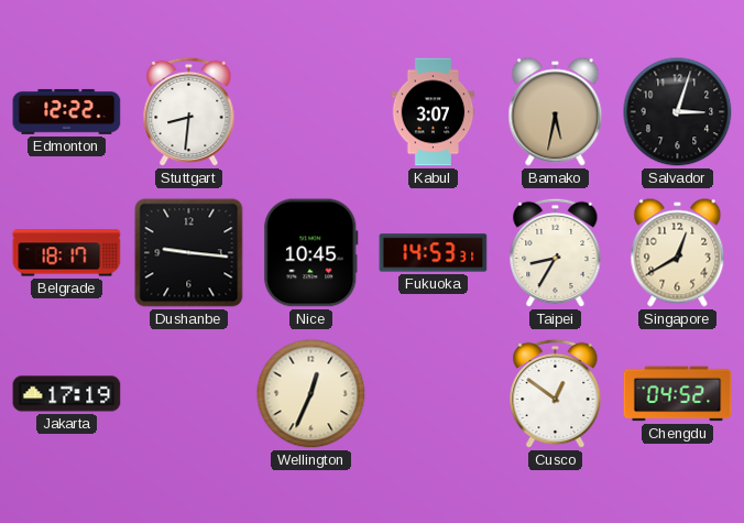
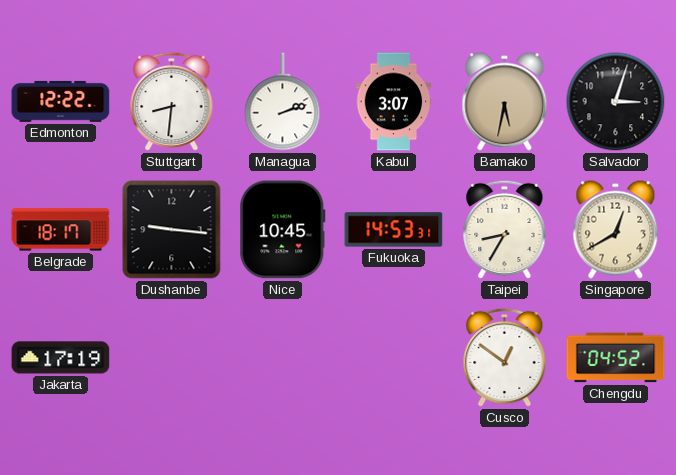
Managua: none -> 2:12 (283, 102)
Wellington: 12:34 -> none (311, 394)
